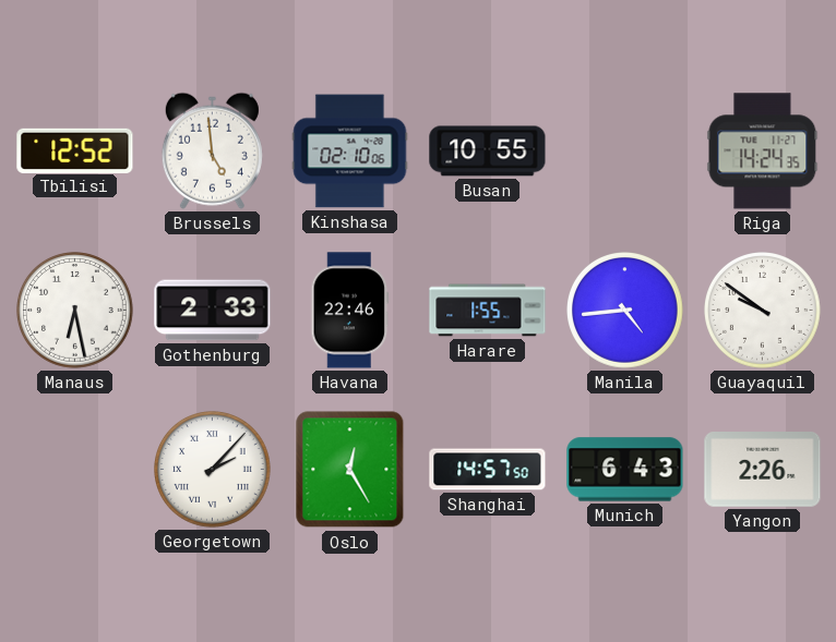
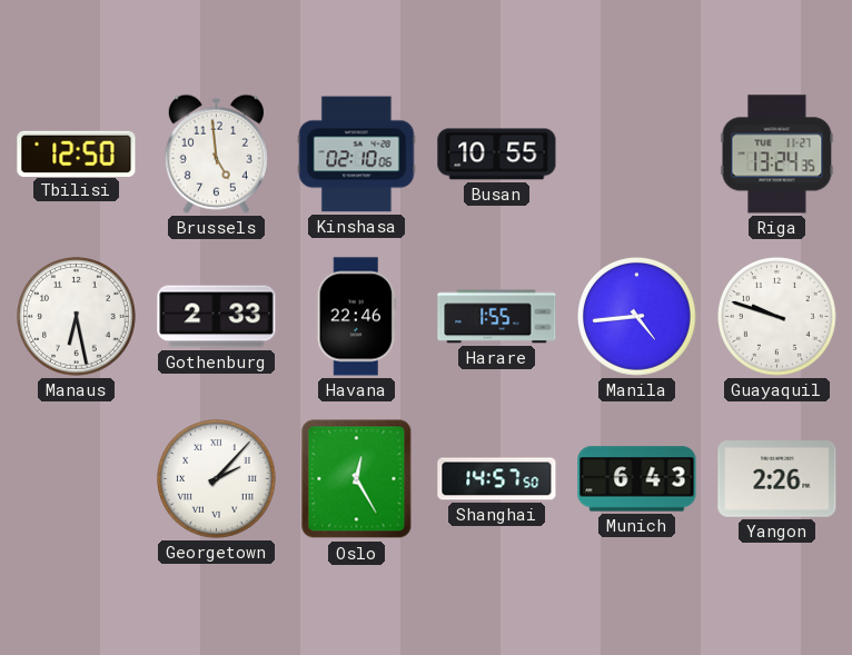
Tbilisi: 12:52 -> 12:50 (77, 153)
Riga: 14:24 -> 13:24 (777, 155)
Guayaquil: 9:51 -> 9:48 (777, 317)
